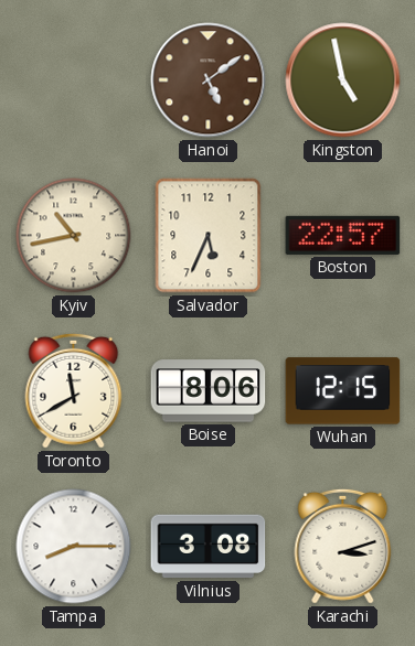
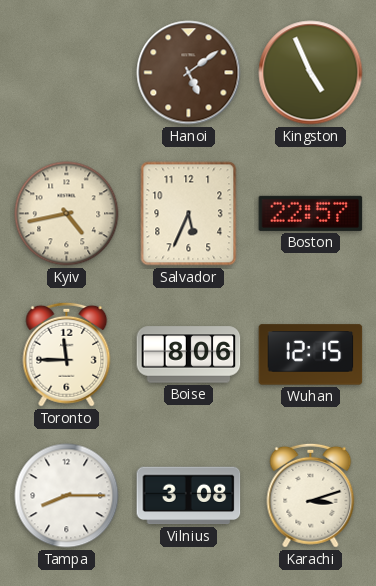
Kingston: 4:58 -> 4:56 (311, 73)
Kyiv: 10:43 -> 4:43 (67, 214)
Toronto: 11:40 -> 11:45 (67, 354)
